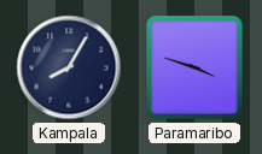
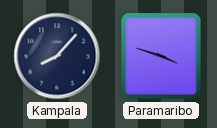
Kampala: 8:05 -> 8:07 (57, 56)
